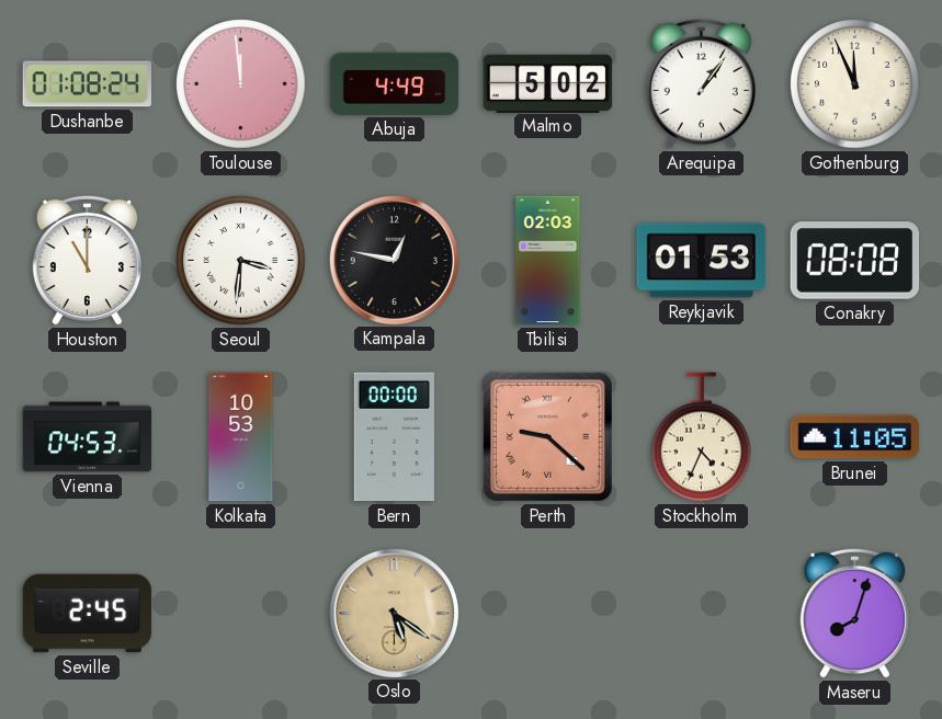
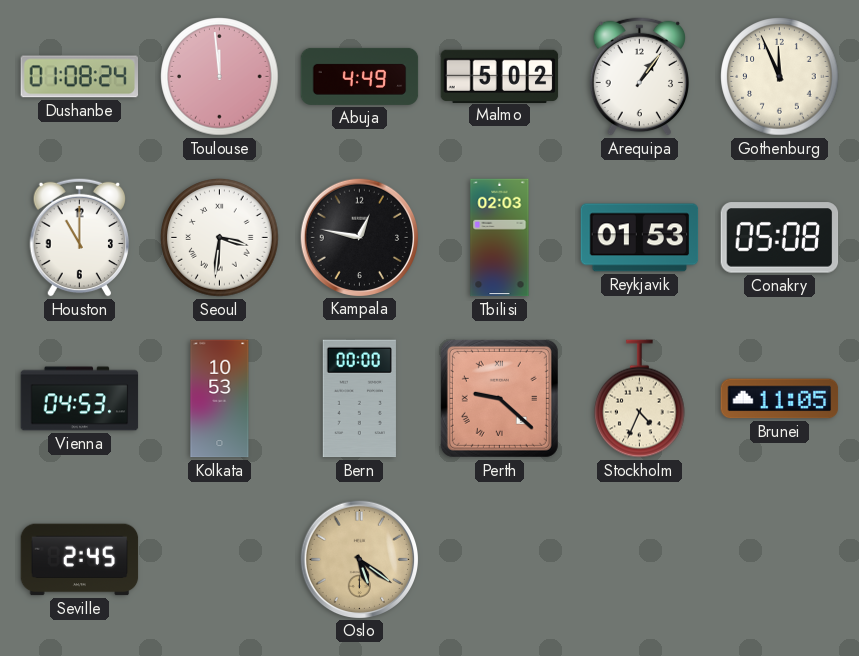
Conakry: 08:08 -> 05:08 (780, 238)
Maseru: 8:03 -> none (854, 613)
